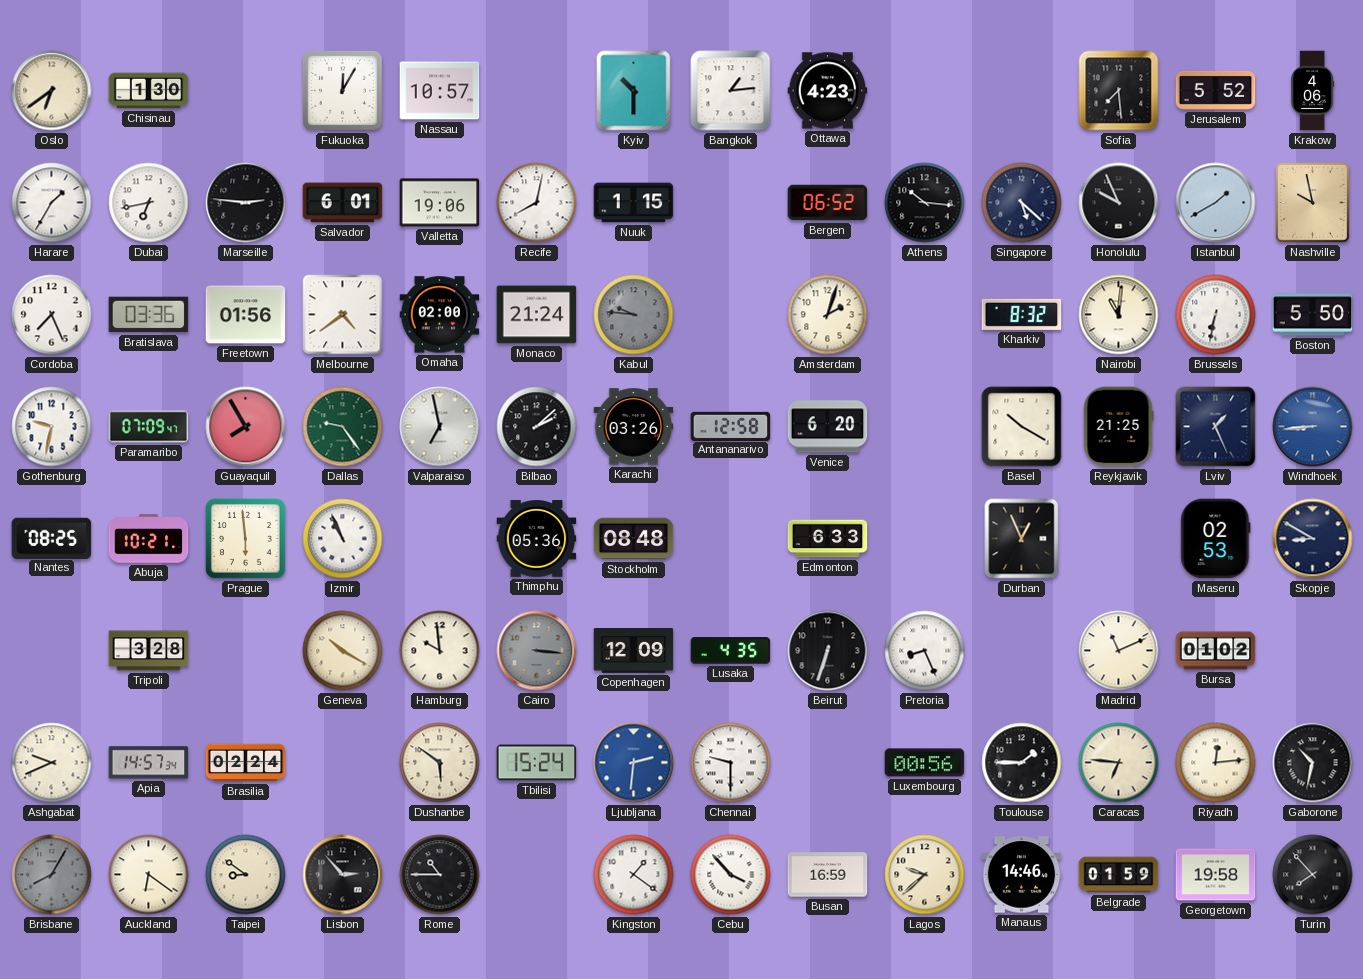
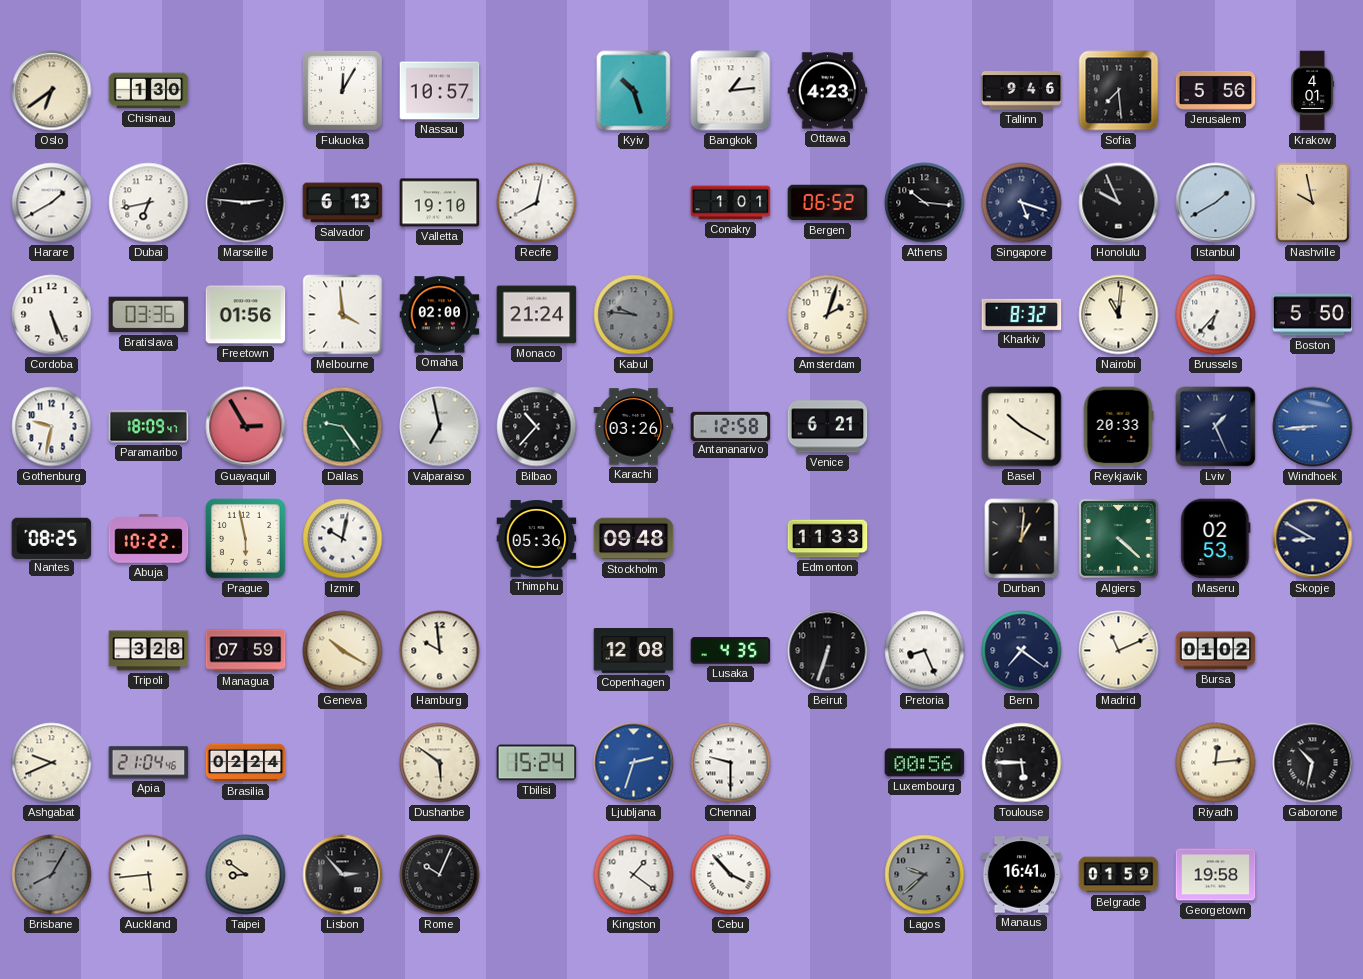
Kyiv: 10:30 -> 10:27 (634, 91)
Tallinn: none -> 9:46 (1022, 91)
Jerusalem: 5:52 -> 5:56 (1216, 90)
Krakow: 4:06 -> 4:01 (1313, 91)
Harare: 1:35 -> 1:40 (52, 203)
Salvador: 6:01 -> 6:13 (343, 203)
Valletta: 19:06 -> 19:10 (440, 203)
Nuuk: 1:15 -> none (634, 203)
Conakry: none -> 1:01 (731, 203)
Singapore: 5:22 -> 5:18 (1022, 203)
Cordoba: 7:26 -> 5:26 (52, 315)
Melbourne: 4:39 -> 3:59 (343, 315)
Brussels: 6:32 -> 6:37 (1216, 315)
Paramaribo: 07:09 -> 18:09 (149, 427)
Guayaquil: 7:55 -> 2:55 (246, 427)
Bilbao: 2:08 -> 10:37 (537, 427)
Venice: 6:20 -> 6:21 (828, 427)
Reykjavik: 21:25 -> 20:33 (1118, 427)
Abuja: 10:21 -> 10:22 (149, 539)
Prague: 5:59 -> 5:58 (245, 538)
Izmir: 10:56 -> 10:02 (343, 539)
Stockholm: 08:48 -> 09:48 (634, 539)
Edmonton: 6:33 -> 11:33 (828, 539)
Durban: 12:56 -> 1:01 (1022, 539)
Algiers: none -> 4:22 (1119, 539)
Managua: none -> 07:59 (246, 651)
Cairo: 3:16 -> none (537, 651)
Copenhagen: 12:09 -> 12:08 (634, 651)
Bern: none -> 7:21 (1022, 651)
Apia: 14:57 -> 21:04 (149, 763)
Ljubljana: 2:31 -> 2:33 (634, 763)
Toulouse: 1:45 -> 5:45 (1022, 763)
Caracas: 6:46 -> none (1119, 763)
Auckland: 6:21 -> 5:44 (149, 875)
Rome: 10:45 -> 10:04 (440, 875)
Busan: 16:59 -> none (828, 875)
Lagos dial: cream -> grey (925, 875)
Manaus: 14:46 -> 16:41 (1022, 875)
Turin: 7:53 -> none (1313, 875)
